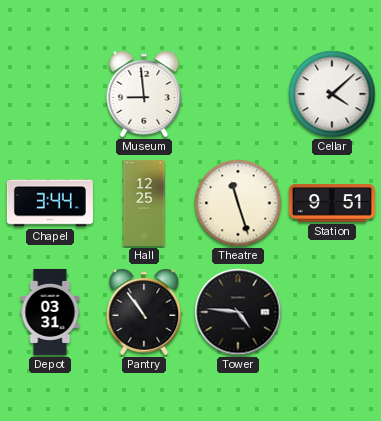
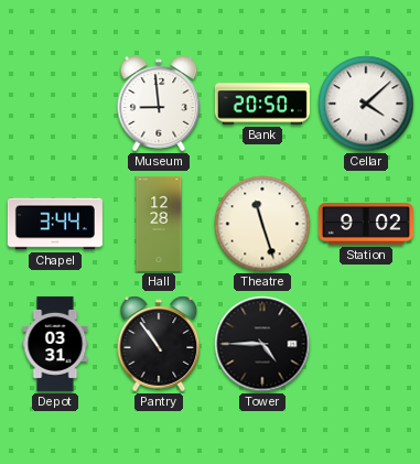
Bank: none -> 20:50 (262, 104)
Hall: 12:25 -> 12:28 (159, 224)
Station: 9:51 -> 9:02 (366, 224)
Tower: 4:46 -> 4:45 (262, 344)
